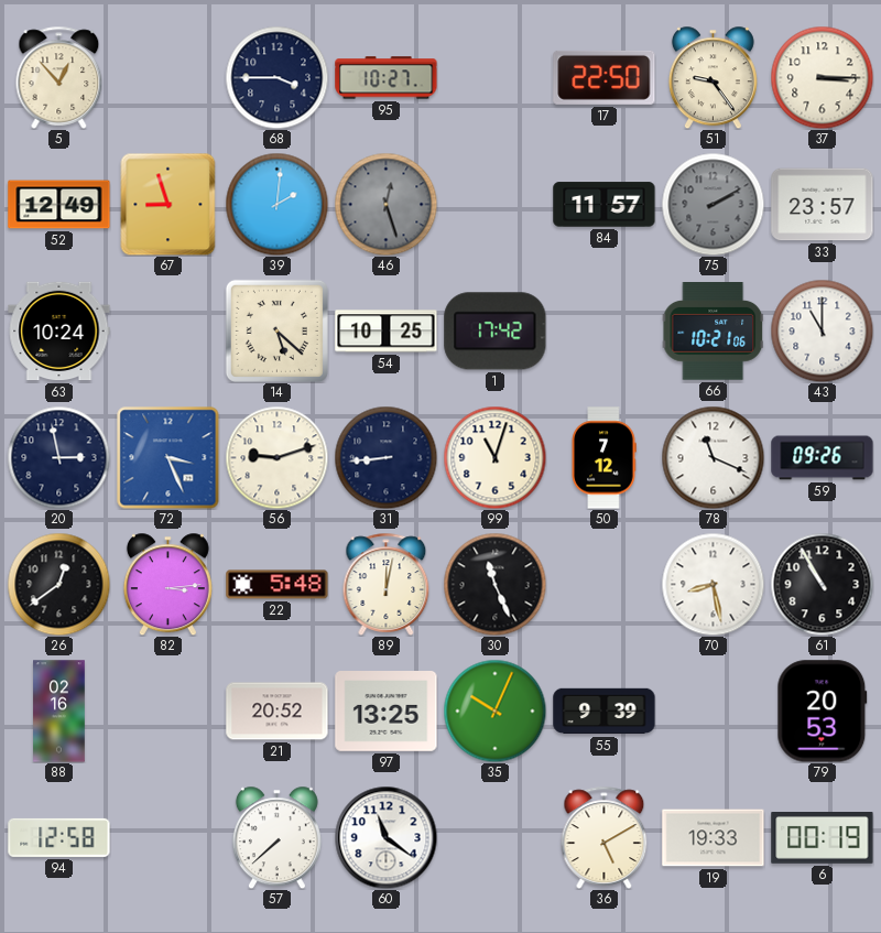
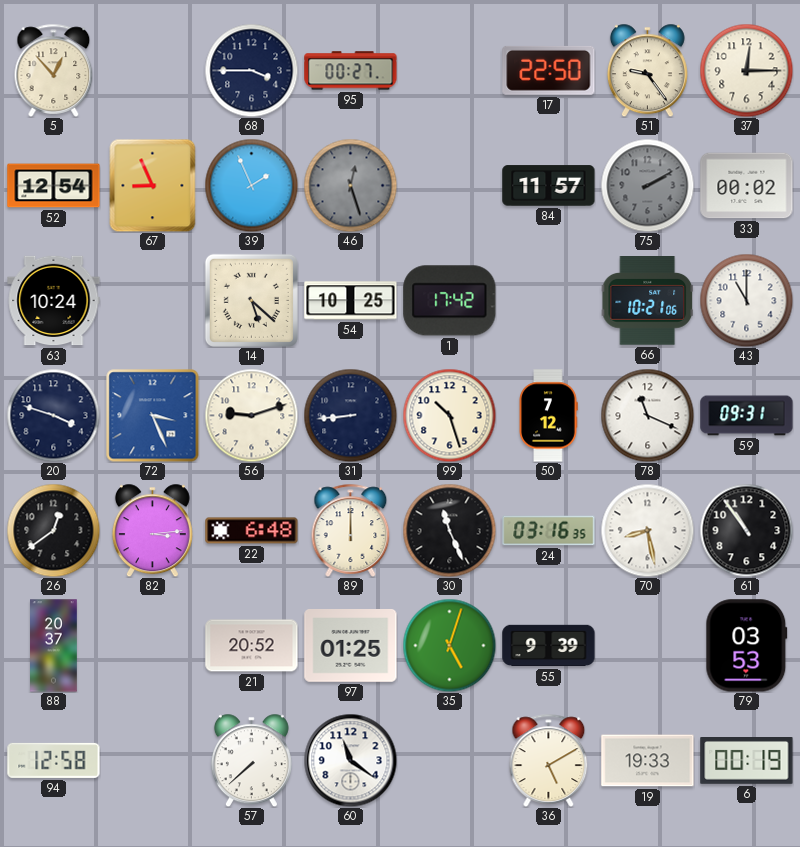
95: 10:27 -> 00:27 (351, 71)
37: 3:15 -> 12:15 (746, 70)
52: 12:49 -> 12:54 (54, 186)
67: 8:57 -> 8:56 (153, 185)
39: 2:01 -> 1:56 (251, 185)
33: 23:57 -> 00:02 (747, 186)
20: 2:58 -> 3:48 (53, 415)
99: 11:03 -> 10:27 (449, 415)
59: 09:26 -> 09:31 (747, 416)
22: 5:48 -> 6:48 (252, 531)
89: 12:02 -> 12:00 (351, 530)
24: none -> 03:16 (549, 531)
61: 10:55 -> 10:54 (746, 530)
88: 02:16 -> 20:37 (54, 646)
97: 13:25 -> 01:25 (351, 646)
35: 10:04 -> 5:03 (449, 645)
79: 20:53 -> 03:53 (747, 646)
